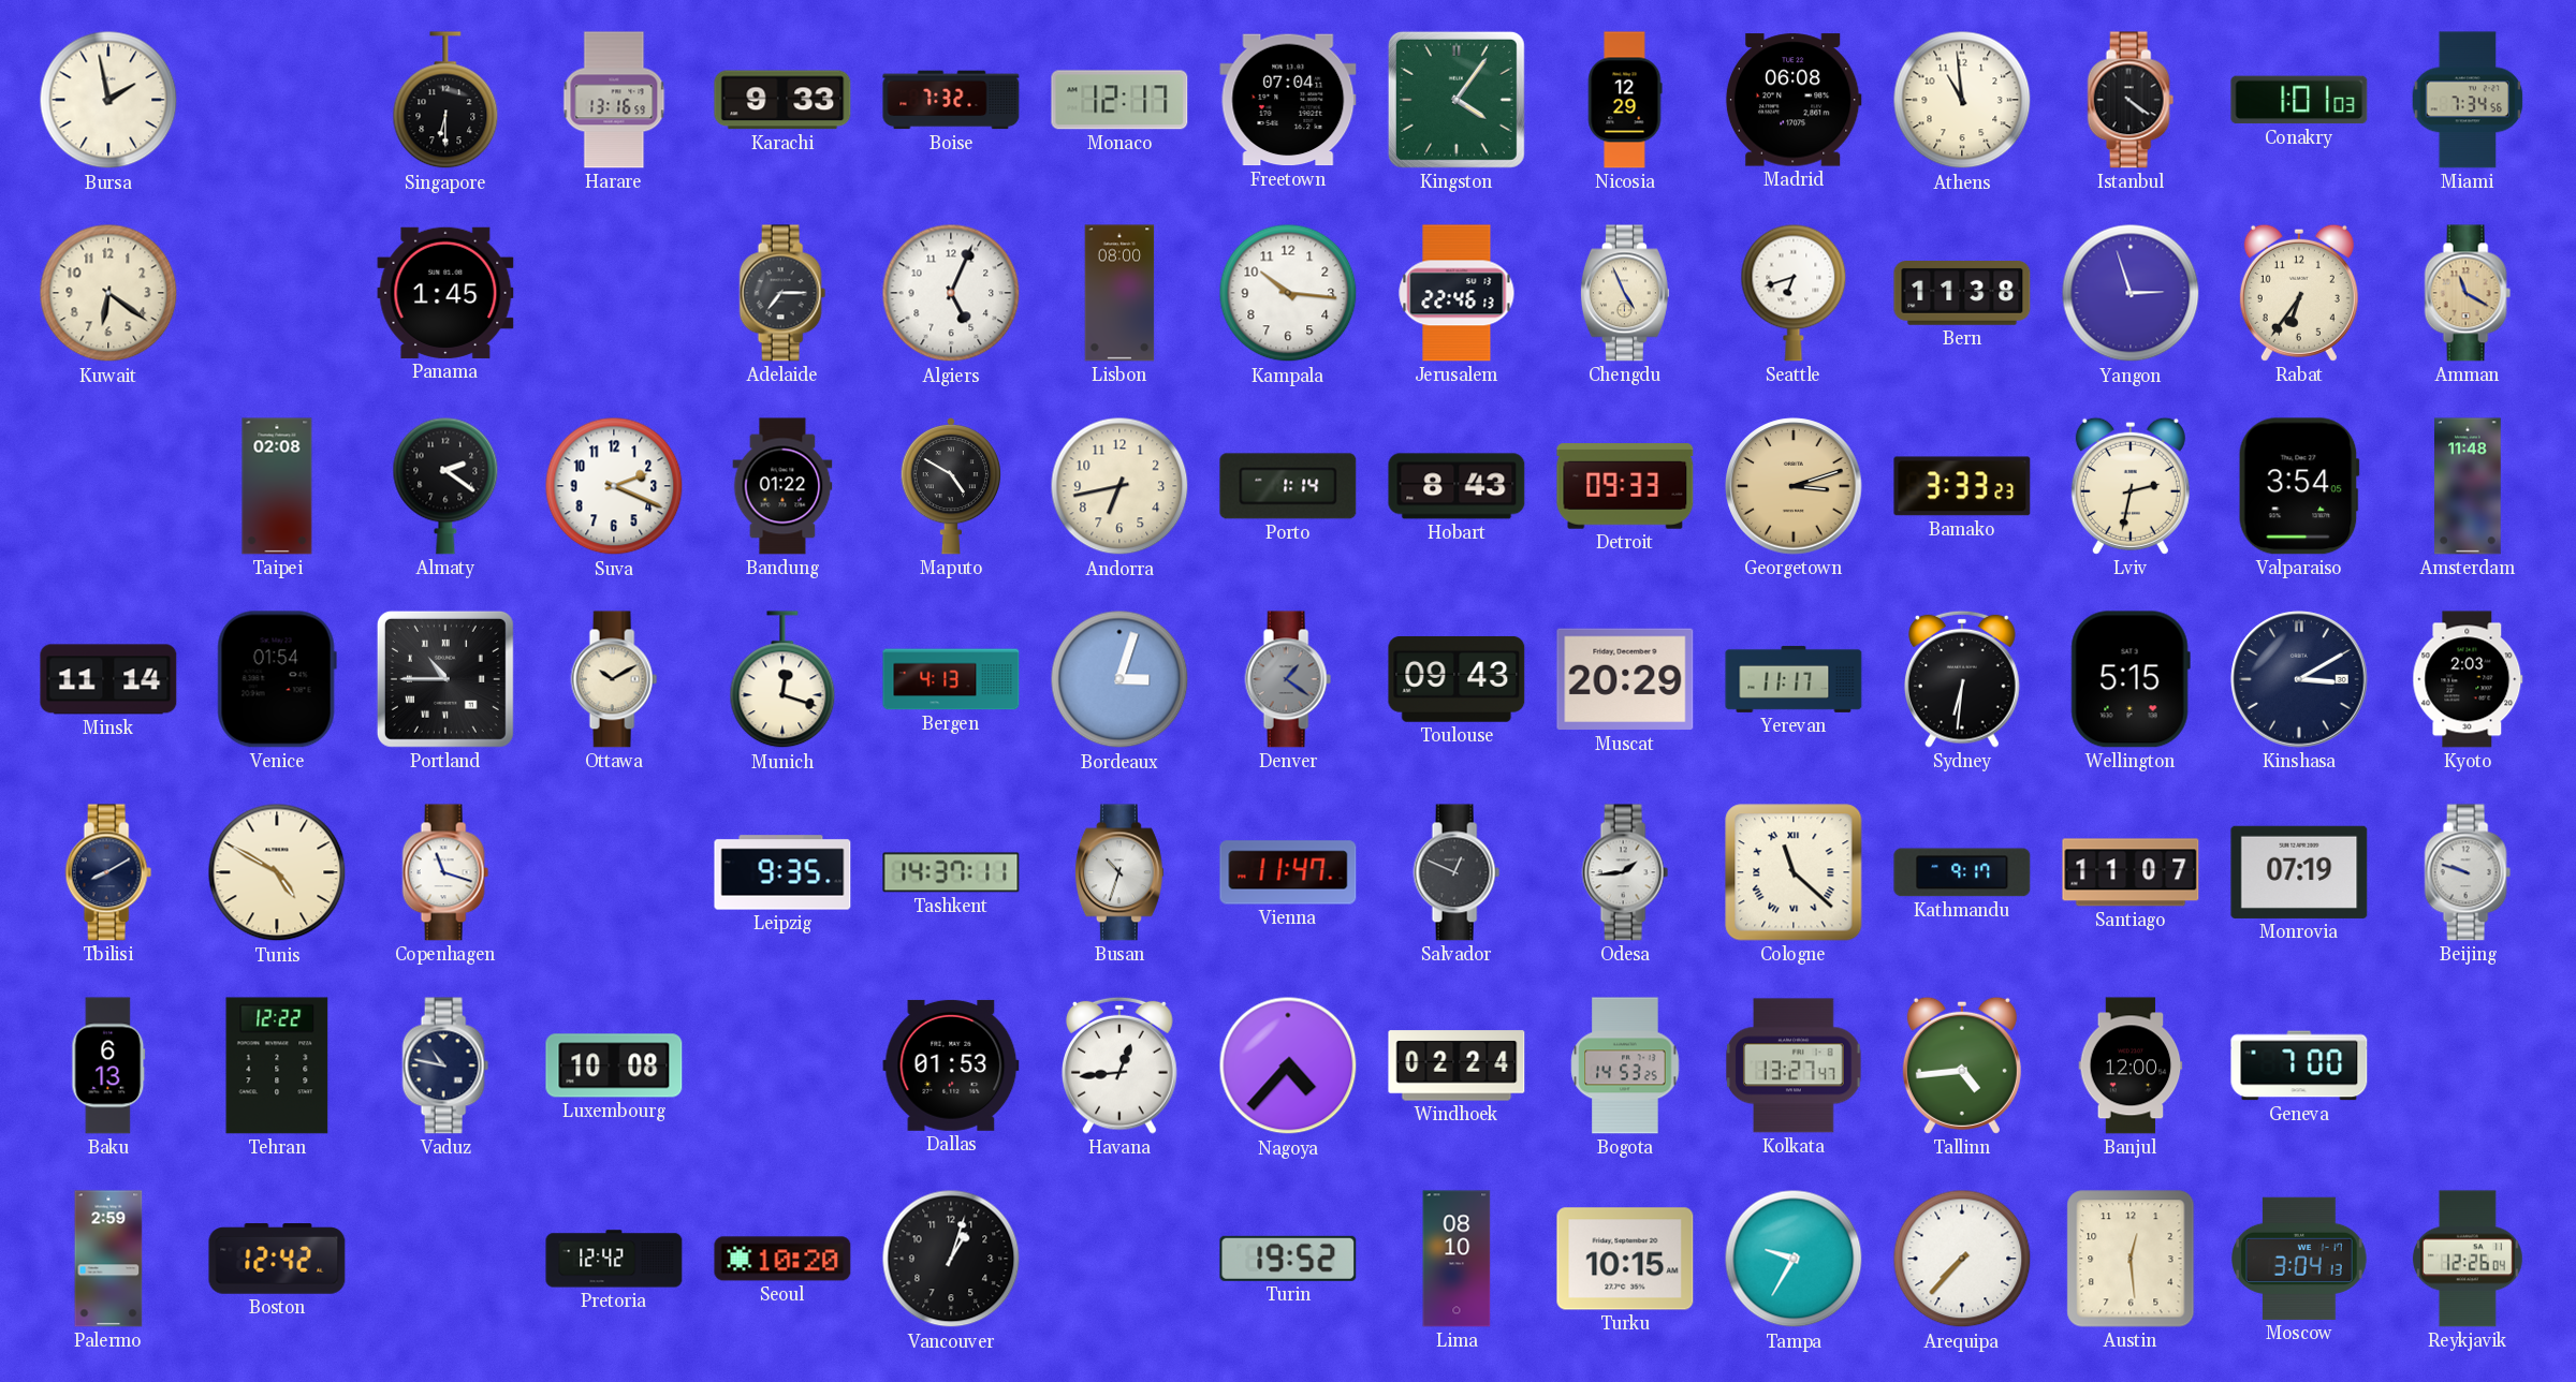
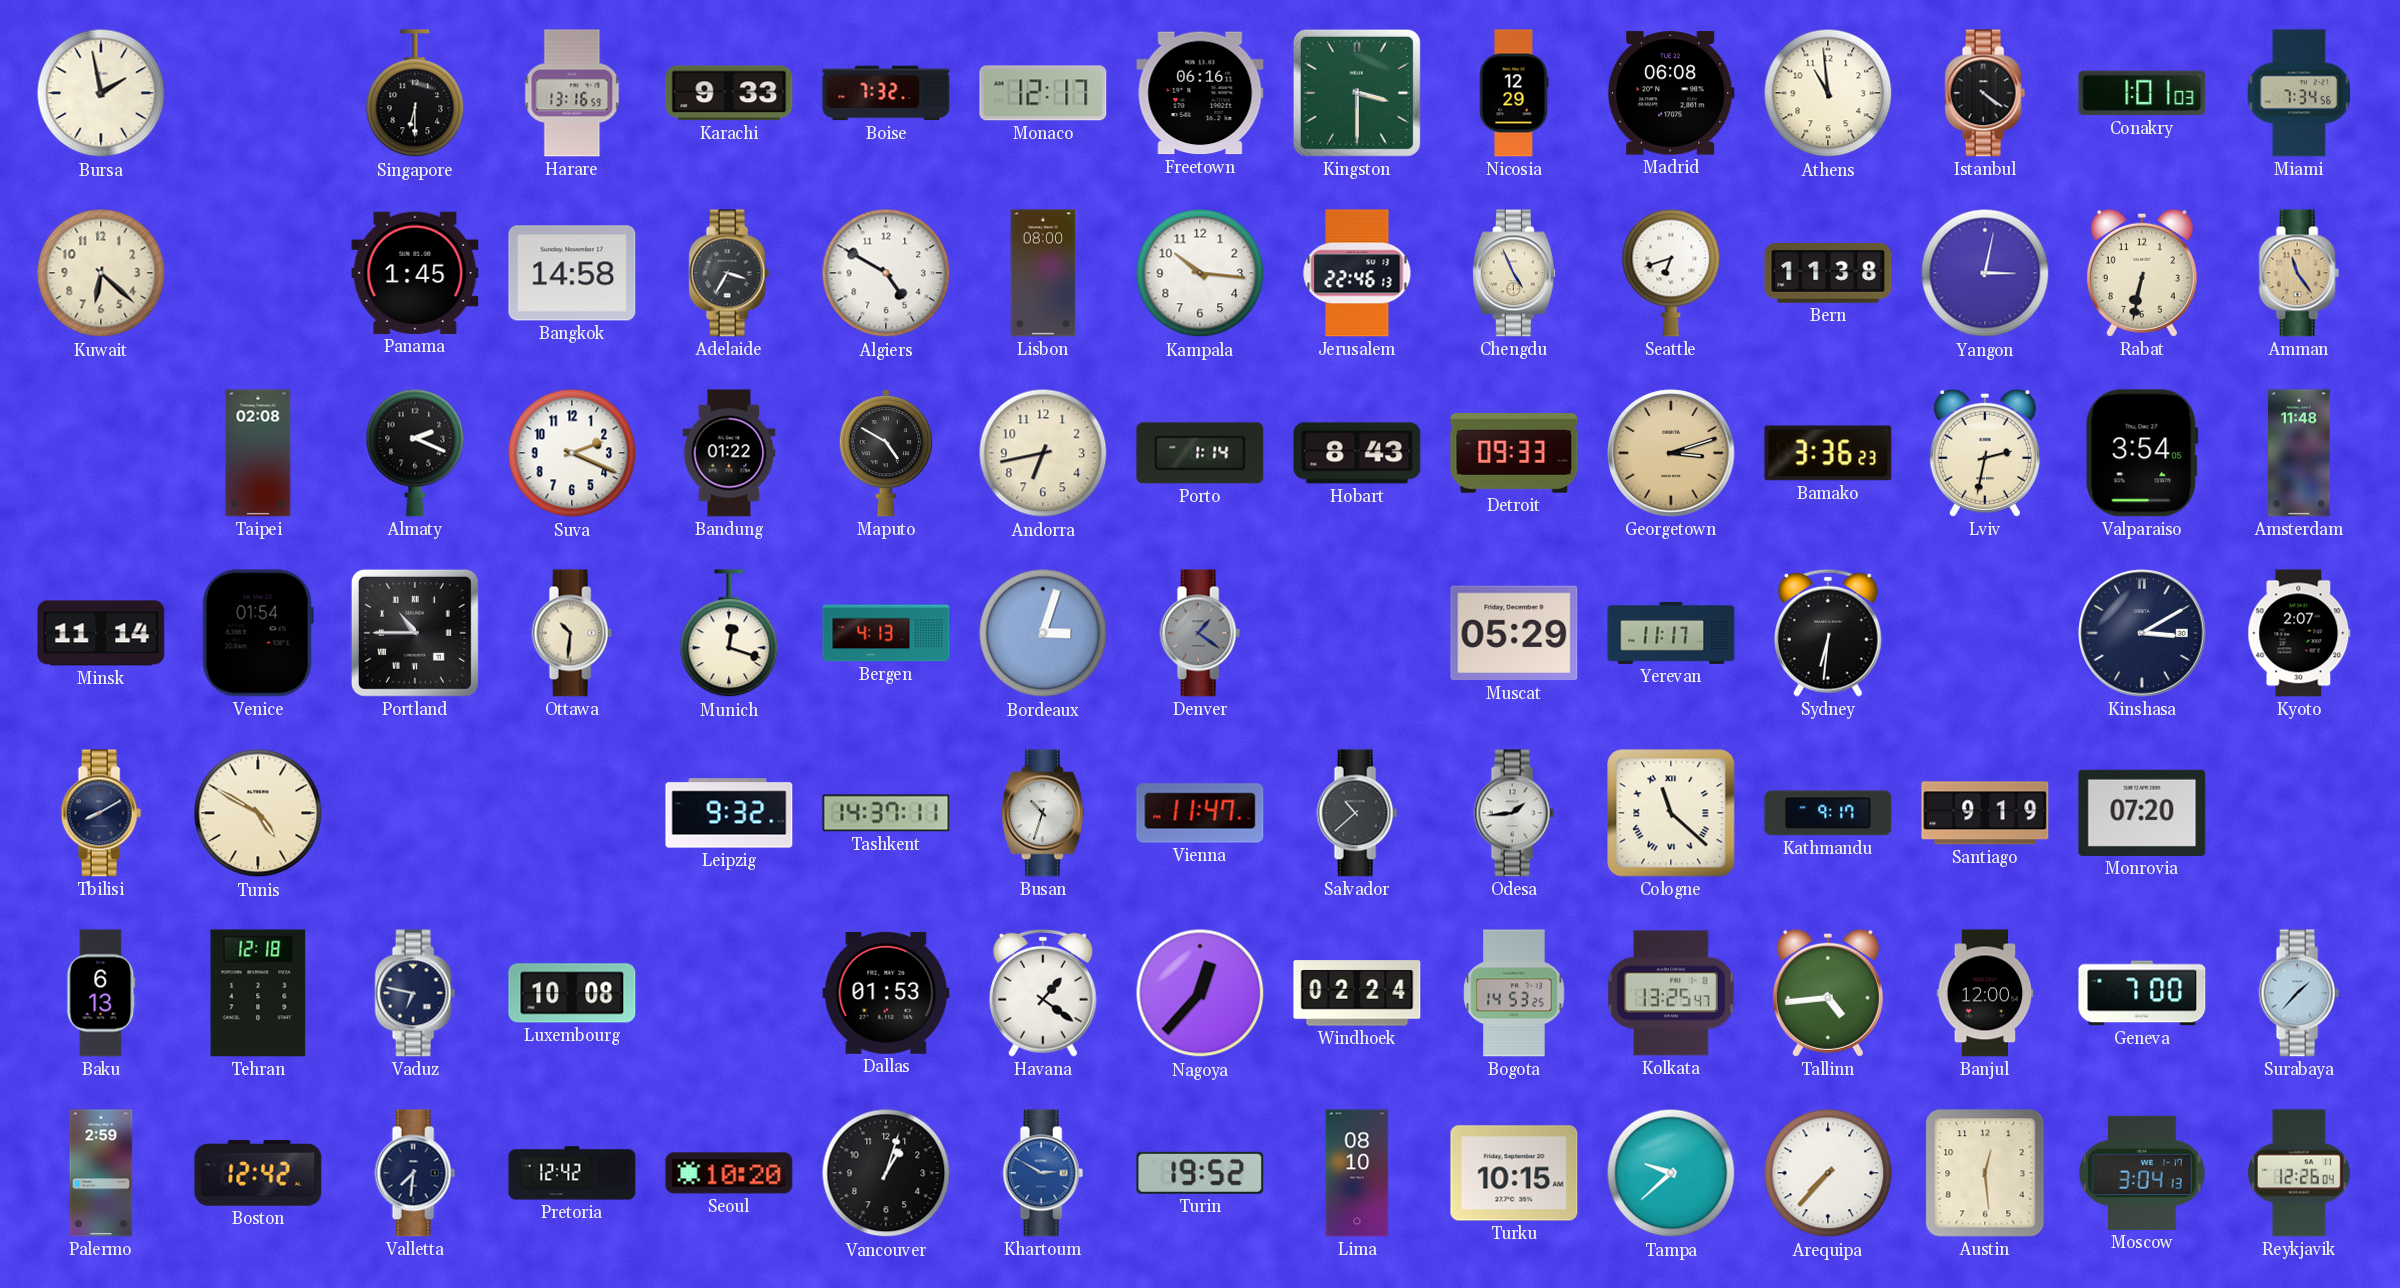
Freetown: 07:04 -> 06:16 (1200, 93)
Kingston: 4:06 -> 3:30 (1357, 93)
Kuwait: 6:21 -> 6:22 (101, 273)
Bangkok: none -> 14:58 (572, 273)
Adelaide: 7:15 -> 3:35 (729, 273)
Algiers: 5:04 -> 4:50 (886, 273)
Yangon: 2:57 -> 3:02 (1985, 273)
Rabat: 6:36 -> 6:32 (2142, 273)
Amman: 11:20 -> 11:24 (2299, 273)
Almaty: 2:21 -> 2:19 (415, 453)
Bamako: 3:33 -> 3:36 (1828, 453)
Ottawa: 10:10 -> 10:31 (572, 633)
Toulouse: 09:43 -> none (1457, 679)
Muscat: 20:29 -> 05:29 (1514, 633)
Wellington: 5:15 -> none (2131, 679)
Kyoto: 2:03 -> 2:07 (2299, 633)
Copenhagen: 11:18 -> none (445, 872)
Leipzig: 9:35 -> 9:32 (729, 813)
Salvador: 12:49 -> 10:38 (1357, 813)
Santiago: 11:07 -> 9:19 (1985, 813)
Monrovia: 07:19 -> 07:20 (2142, 813)
Beijing: 9:48 -> none (2468, 872)
Tehran: 12:22 -> 12:18 (258, 993)
Vaduz: 10:47 -> 6:47 (415, 993)
Havana: 12:44 -> 1:21 (1044, 993)
Nagoya: 4:37 -> 12:37 (1200, 993)
Kolkata: 13:27 -> 13:25 (1671, 993)
Surabaya: none -> 1:37 (2299, 993)
Valletta: none -> 7:31 (415, 1173)
Khartoum: none -> 2:50 (1043, 1173)
Tampa: 9:35 -> 9:38 (1671, 1173)
